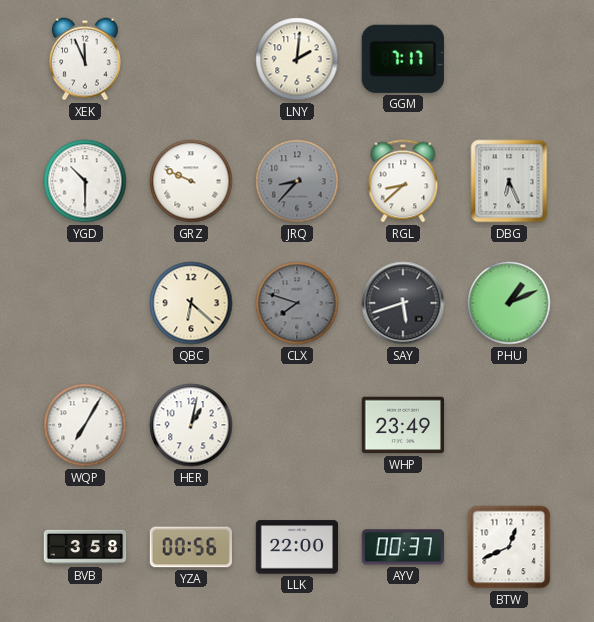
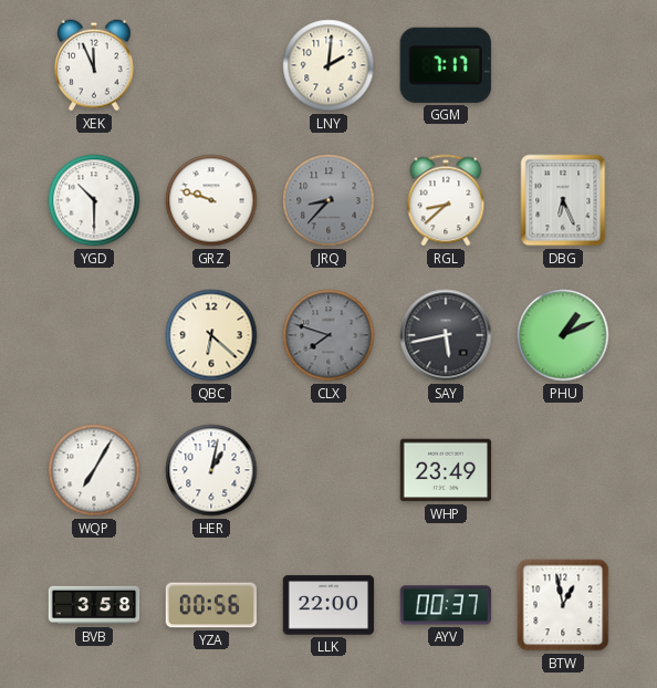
GRZ: 9:49 -> 9:48 (211, 200)
SAY: 5:42 -> 5:43 (446, 335)
BTW: 12:41 -> 12:58 (563, 605)
